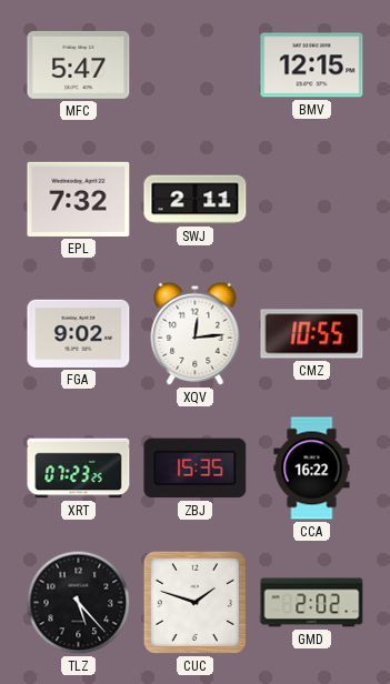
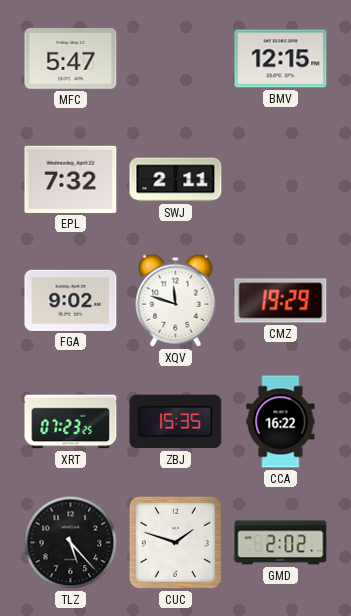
XQV: 12:14 -> 11:48 (176, 300)
CMZ: 10:55 -> 19:29 (281, 301)
